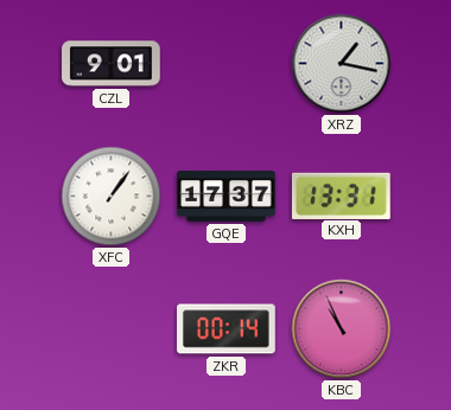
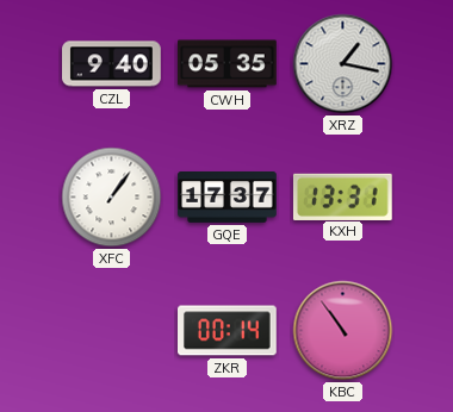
CZL: 9:01 -> 9:40 (112, 64)
CWH: none -> 05:35 (228, 64)
KBC: 10:56 -> 10:54 (343, 331)
